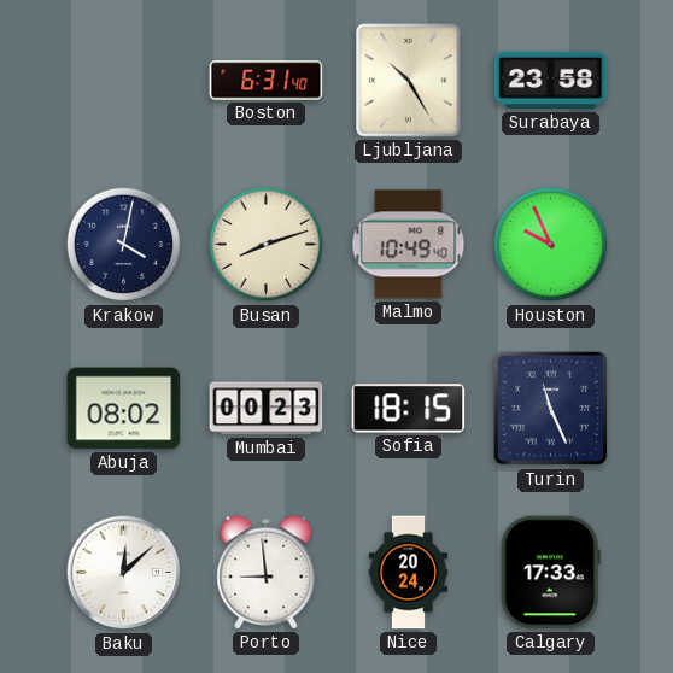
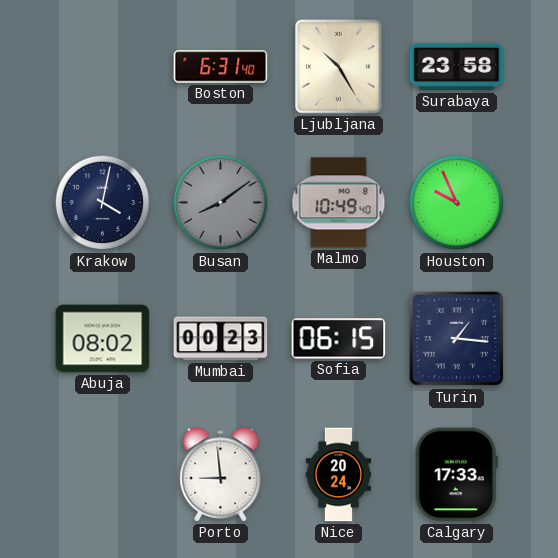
Busan: 8:12 -> 8:09 (221, 203)
Busan dial: cream -> grey (221, 203)
Sofia: 18:15 -> 06:15 (339, 339)
Turin: 11:26 -> 1:16 (457, 339)
Baku: 12:08 -> none (124, 573)
